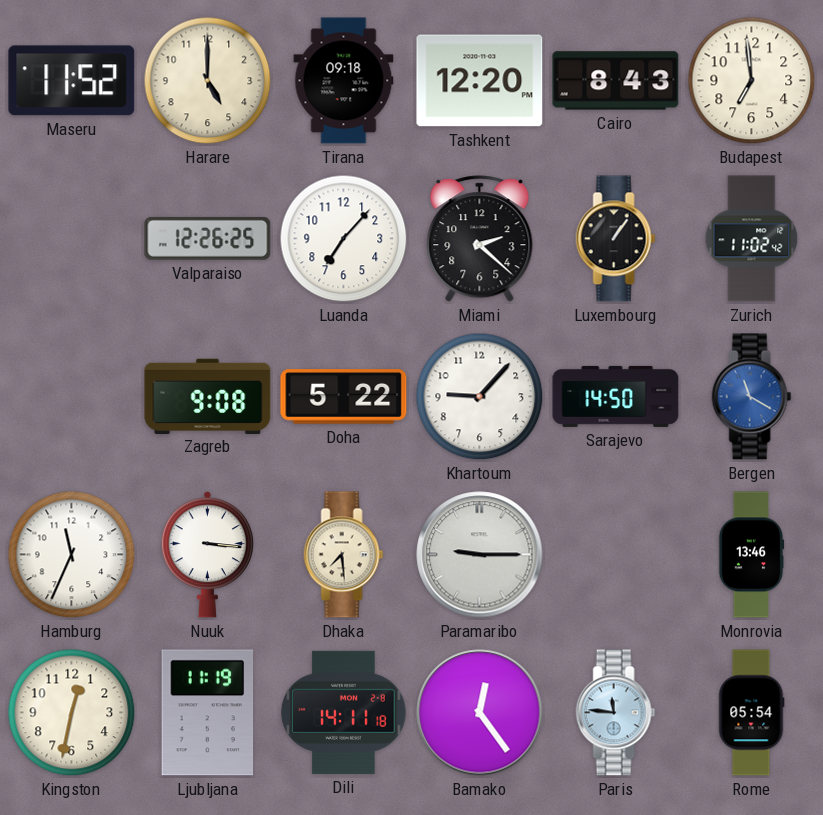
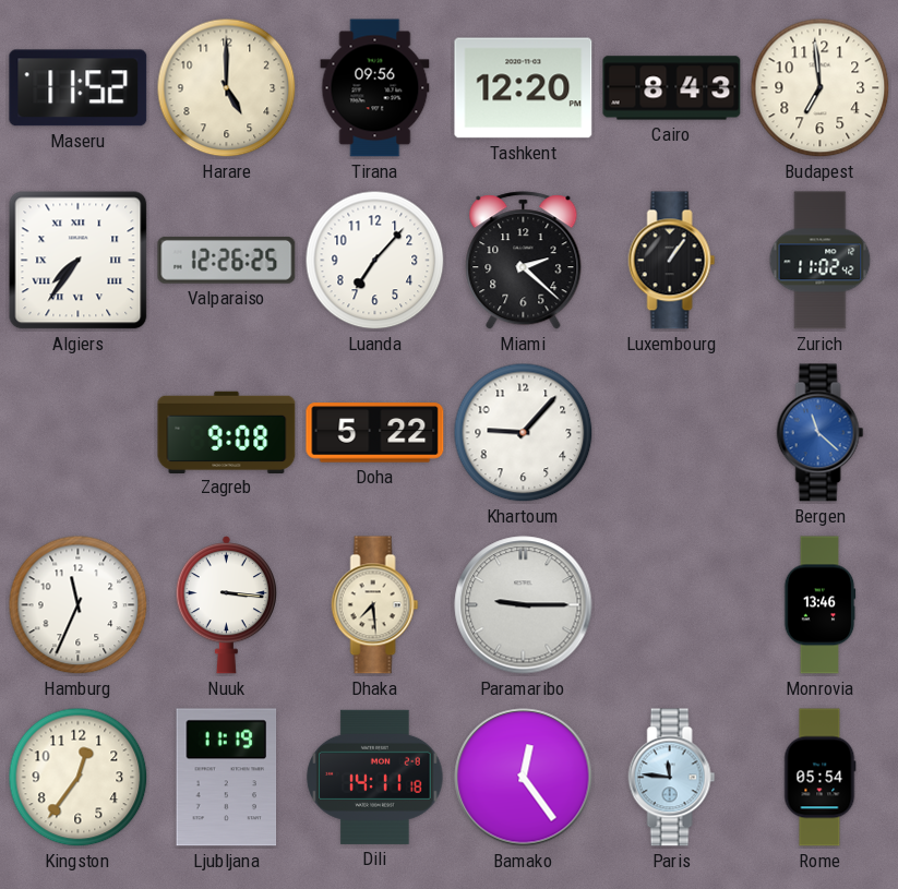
Tirana: 09:18 -> 09:56 (375, 88)
Algiers: none -> 7:36 (79, 261)
Sarajevo: 14:50 -> none (616, 396)
Bergen: 11:20 -> 11:22 (821, 433)
Kingston: 12:32 -> 12:36 (79, 778)
